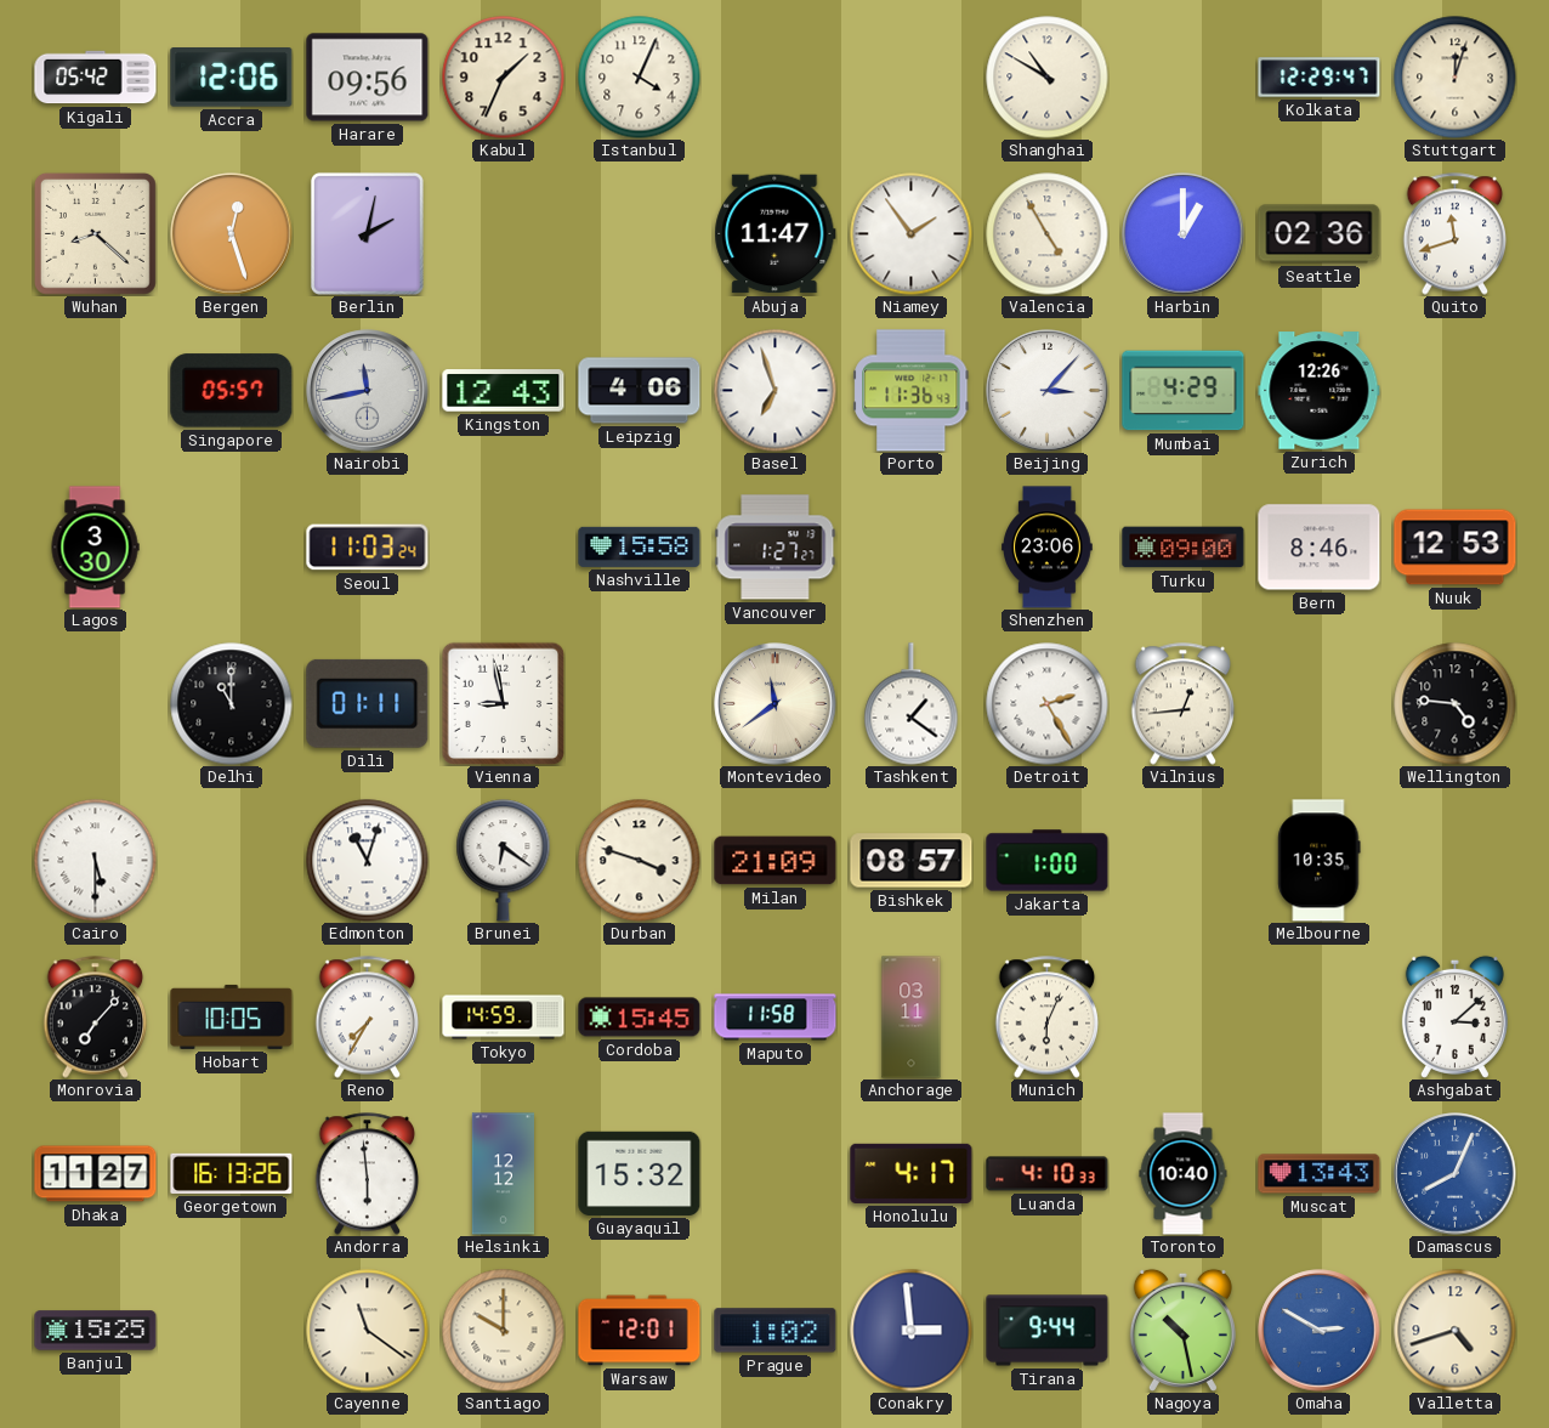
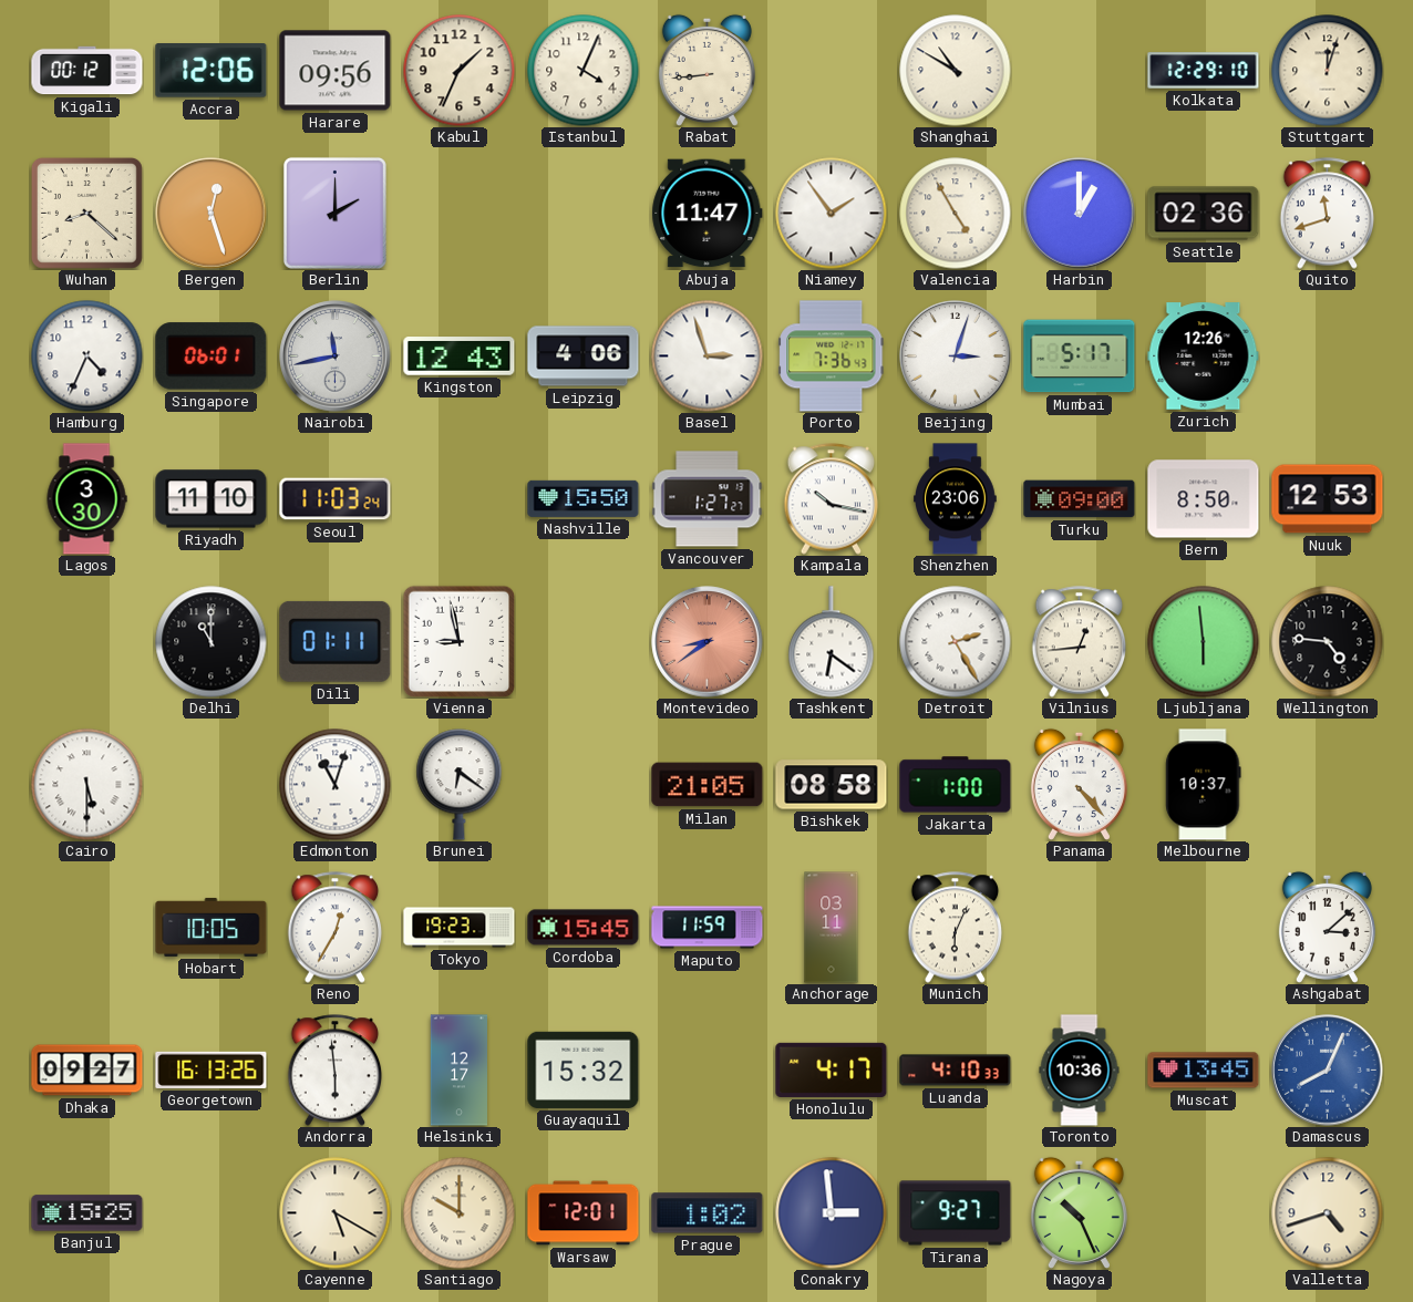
Kigali: 05:42 -> 00:12 (87, 71)
Rabat: none -> 8:44 (706, 70)
Kolkata: 12:29:47 -> 12:29:10 (1204, 71)
Berlin: 2:02 -> 2:00 (334, 213)
Hamburg: none -> 4:34 (87, 356)
Singapore: 05:57 -> 06:01 (212, 356)
Basel: 6:57 -> 2:57 (708, 356)
Porto: 11:36 -> 7:36 (832, 356)
Beijing: 3:07 -> 3:03 (956, 356)
Mumbai: 4:29 -> 5:17 (1080, 356)
Riyadh: none -> 11:10 (212, 499)
Nashville: 15:58 -> 15:50 (584, 498)
Kampala: none -> 10:17 (832, 499)
Bern: 8:46 -> 8:50 (1204, 499)
Montevideo: 11:39 -> 8:39 (708, 642)
Montevideo dial: cream -> salmon (708, 642)
Tashkent: 1:21 -> 6:21 (832, 642)
Ljubljana: none -> 5:59 (1204, 642)
Durban: 3:48 -> none (640, 861)
Milan: 21:09 -> 21:05 (708, 785)
Bishkek: 08:57 -> 08:58 (832, 785)
Panama: none -> 4:23 (1079, 784)
Melbourne: 10:35 -> 10:37 (1204, 785)
Monrovia: 7:07 -> none (96, 1018)
Reno: 7:35 -> 12:35 (336, 928)
Tokyo: 14:59 -> 19:23 (460, 928)
Maputo: 11:58 -> 11:59 (708, 928)
Dhaka: 11:27 -> 09:27 (87, 1071)
Helsinki: 12:12 -> 12:17 (458, 1071)
Toronto: 10:40 -> 10:36 (1080, 1071)
Muscat: 13:43 -> 13:45 (1204, 1071)
Cayenne: 11:21 -> 5:20 (336, 1213)
Tirana: 9:44 -> 9:27 (956, 1213)
Nagoya: 10:28 -> 10:26 (1079, 1212)
Omaha: 2:50 -> none (1320, 1331)
